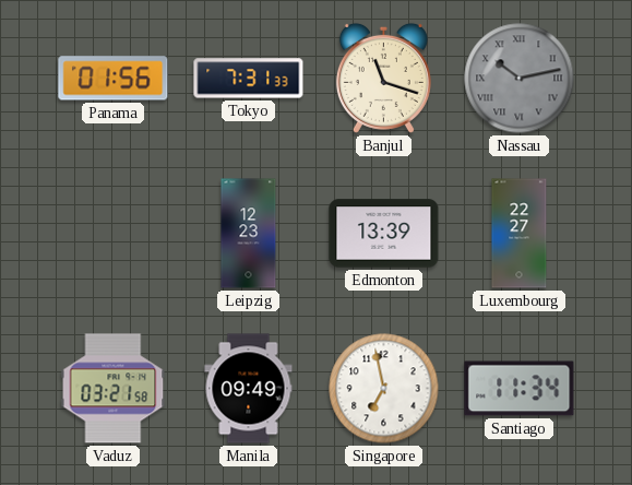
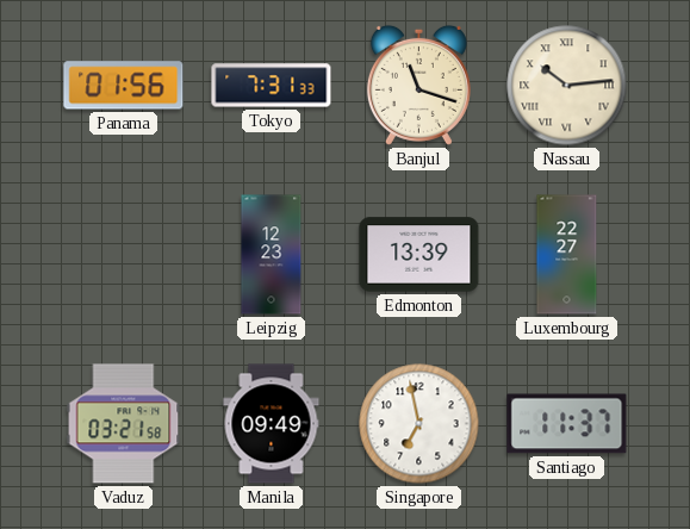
Nassau: 10:13 -> 10:14 (567, 86)
Nassau dial: grey -> cream (567, 86)
Santiago: 11:34 -> 11:37 (567, 424)
